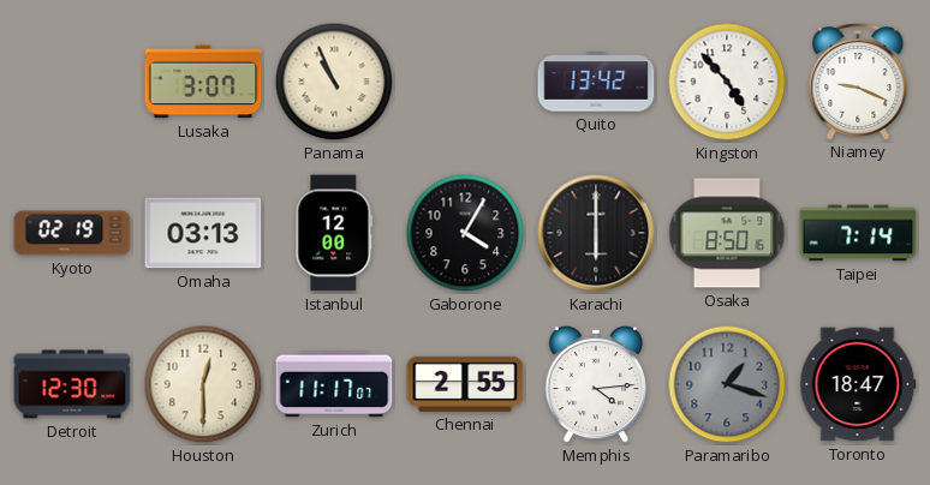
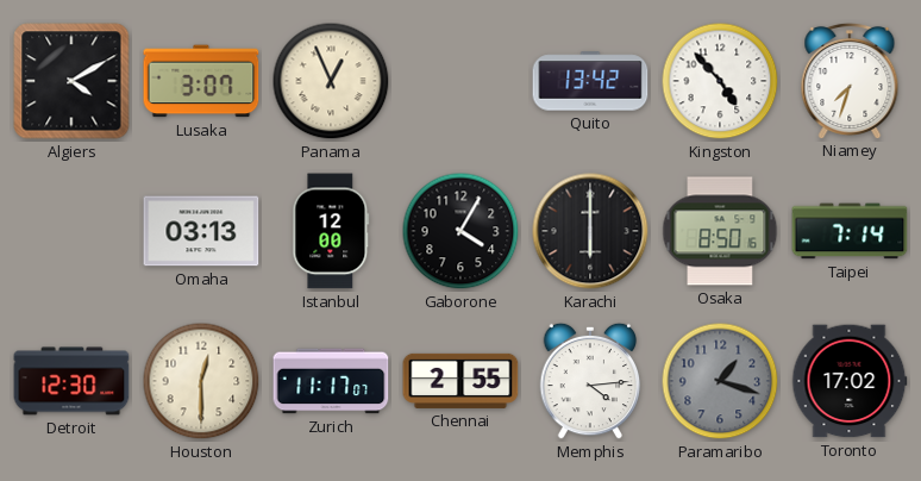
Algiers: none -> 4:10 (71, 81)
Panama: 10:56 -> 12:56 (331, 81)
Niamey: 9:19 -> 7:33 (850, 80)
Kyoto: 02:19 -> none (72, 233)
Toronto: 18:47 -> 17:02 (850, 381)
